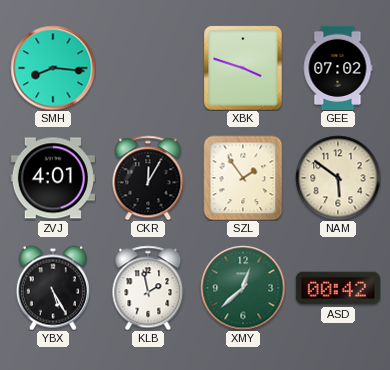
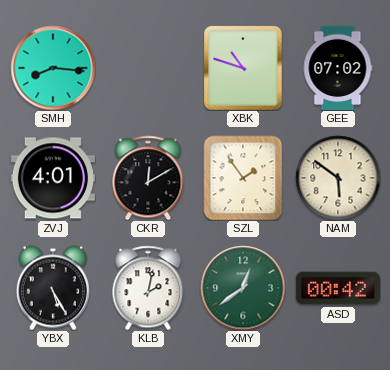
XBK: 3:48 -> 10:48 (243, 68)
CKR: 12:05 -> 12:10 (148, 178)
KLB: 1:58 -> 2:02 (148, 288)
XMY: 12:38 -> 12:39 (243, 288)
